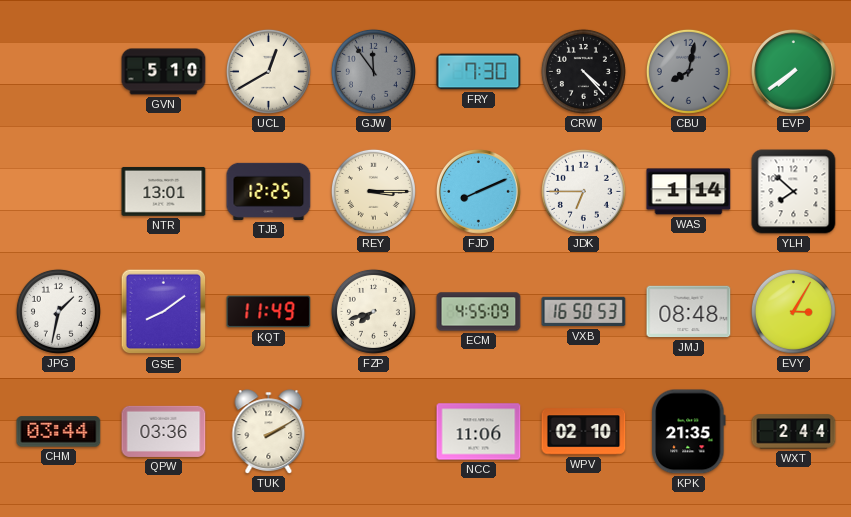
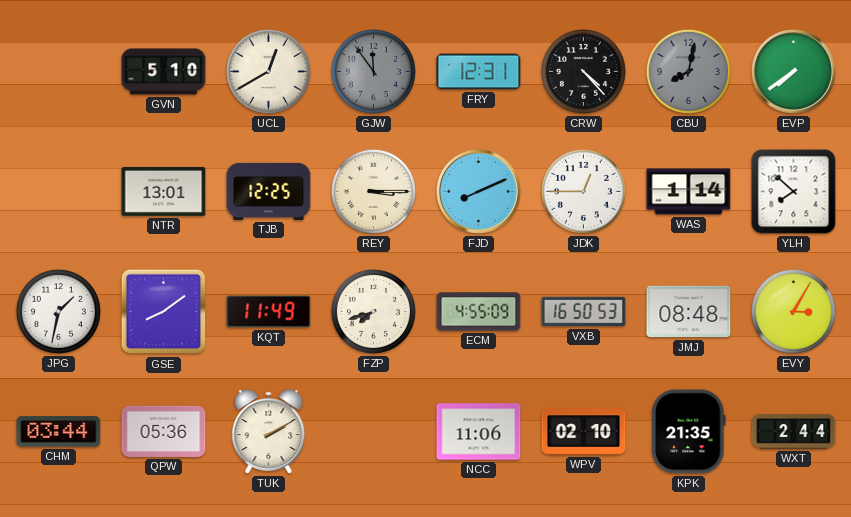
FRY: 7:30 -> 12:31 (479, 72)
JDK: 6:45 -> 12:45 (583, 191)
QPW: 03:36 -> 05:36 (164, 431)
